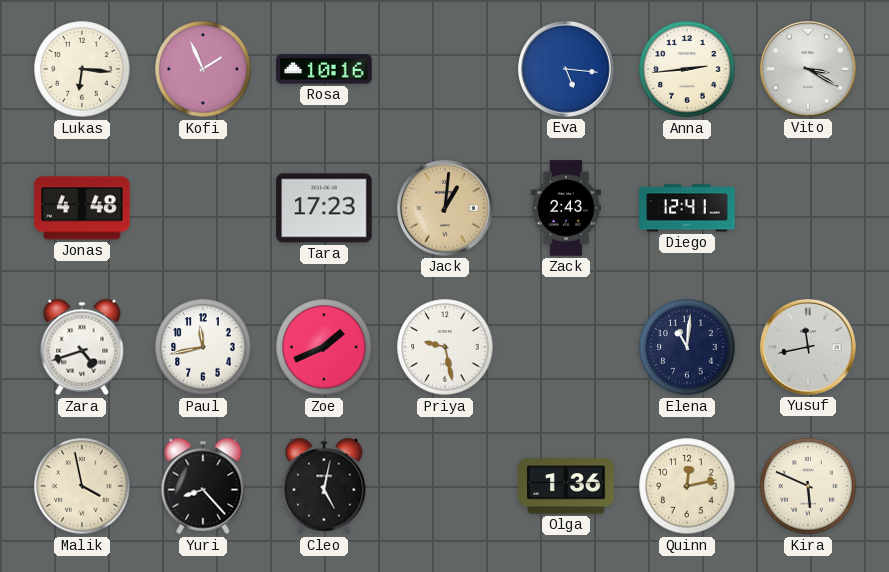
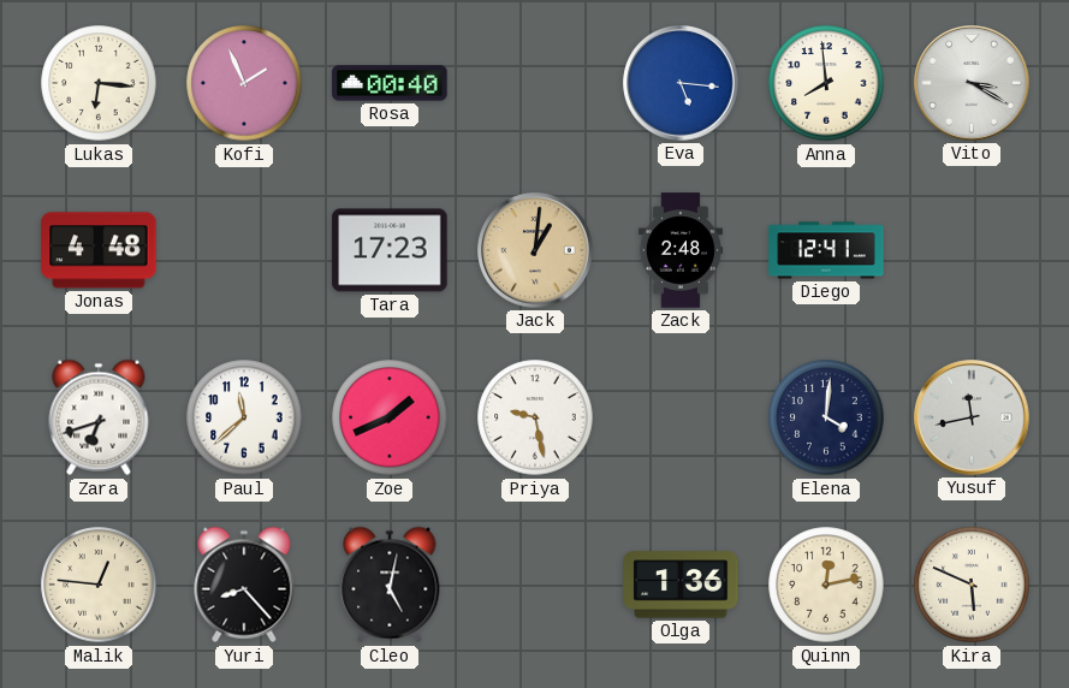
Rosa: 10:16 -> 00:40 (390, 83)
Anna: 2:44 -> 7:59 (826, 83)
Zack: 2:43 -> 2:48 (681, 250)
Zara: 4:42 -> 6:42 (99, 417)
Paul: 11:43 -> 11:38 (244, 417)
Elena: 11:01 -> 4:01 (826, 417)
Malik: 3:58 -> 12:46 (99, 585)
